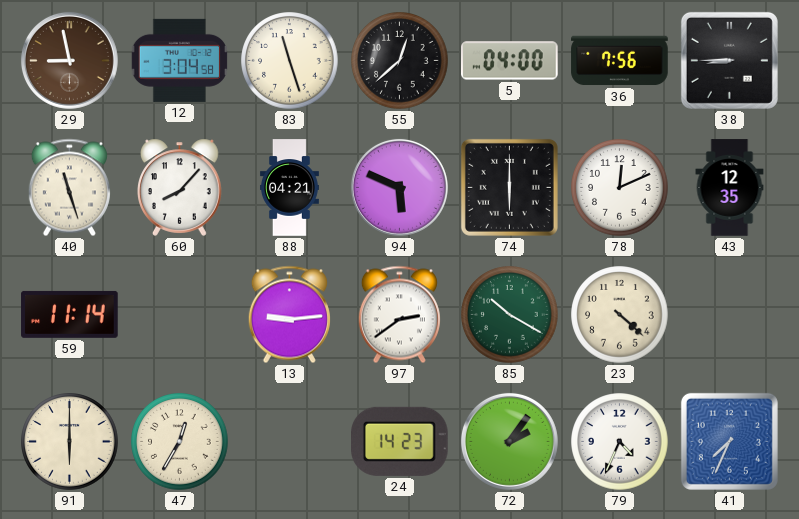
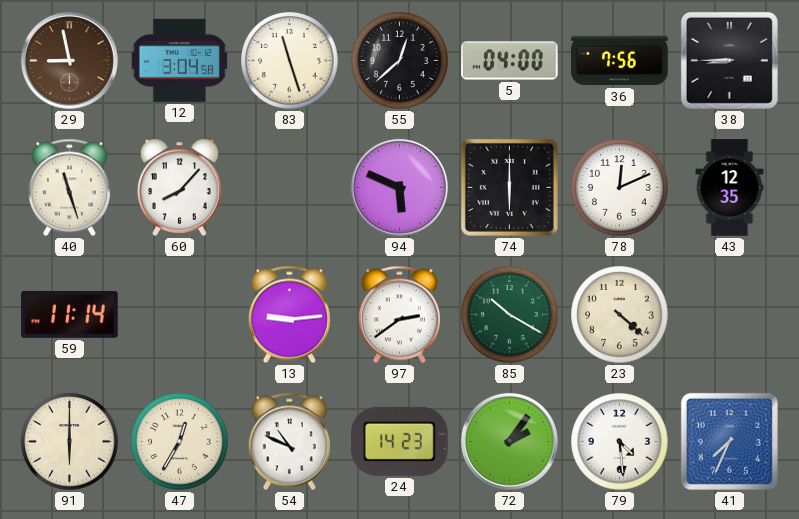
88: 04:21 -> none (289, 188)
54: none -> 10:49 (289, 442)
79: 4:34 -> 4:29 (620, 442)
